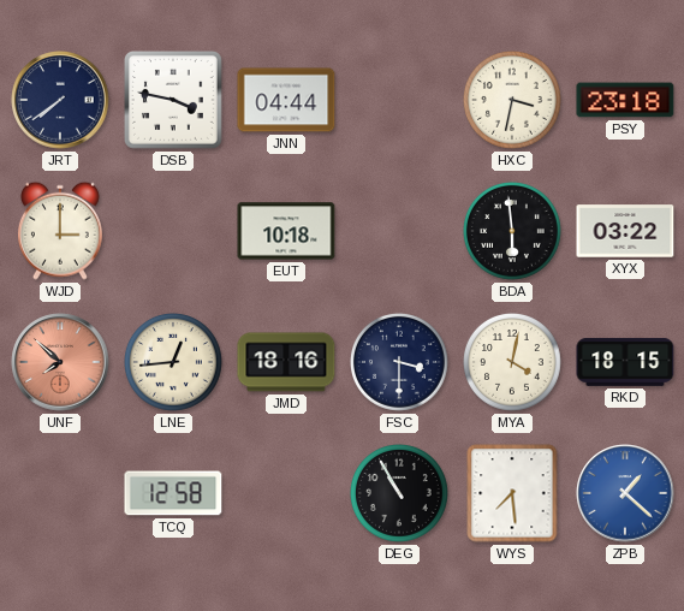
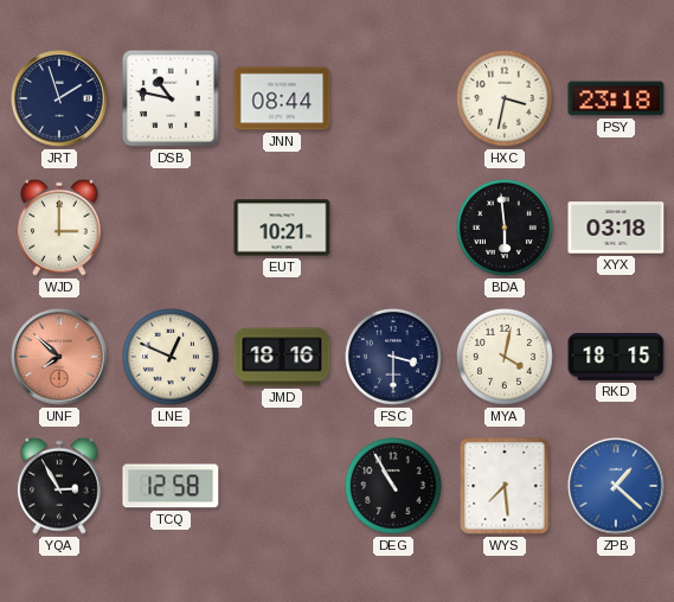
JRT: 7:39 -> 1:57 (59, 98)
DSB: 3:47 -> 10:47 (172, 100)
JNN: 04:44 -> 08:44 (282, 98)
EUT: 10:18 -> 10:21 (282, 228)
XYX: 03:22 -> 03:18 (616, 228)
LNE: 12:44 -> 12:49 (172, 358)
YQA: none -> 2:55 (59, 486)
